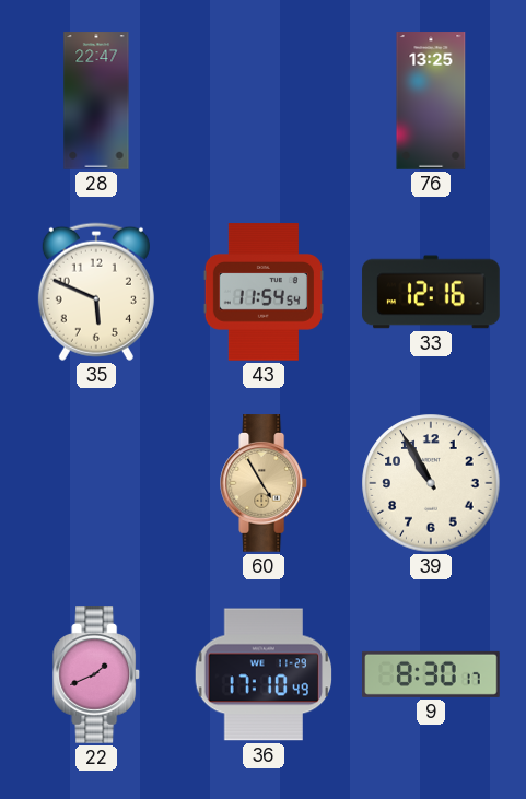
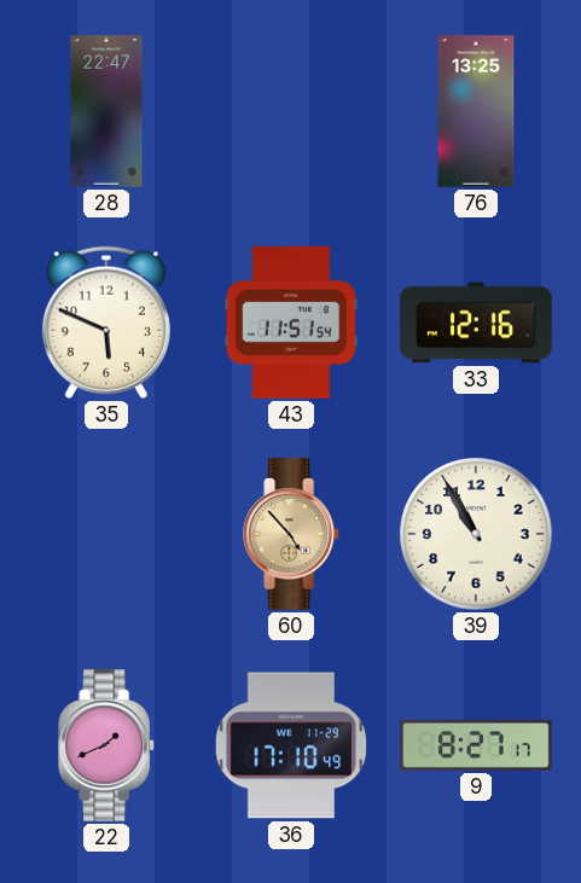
43: 11:54 -> 11:51 (291, 323)
60: 4:55 -> 4:53 (292, 534)
9: 8:30 -> 8:27 (476, 745)
